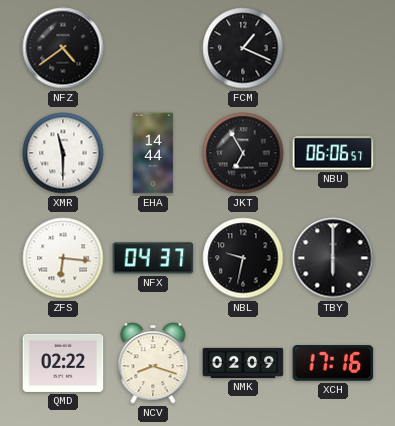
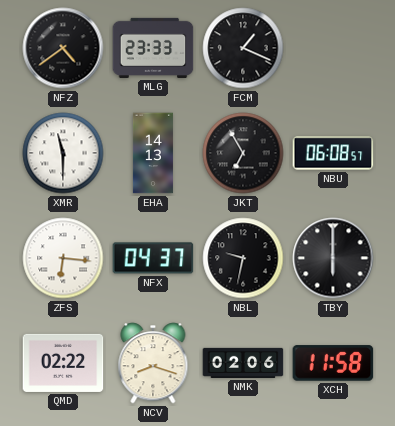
MLG: none -> 23:33 (153, 48)
EHA: 14:44 -> 14:13 (153, 153)
NBU: 06:06 -> 06:08 (333, 153)
NMK: 02:09 -> 02:06 (243, 363)
XCH: 17:16 -> 11:58 (333, 363)
